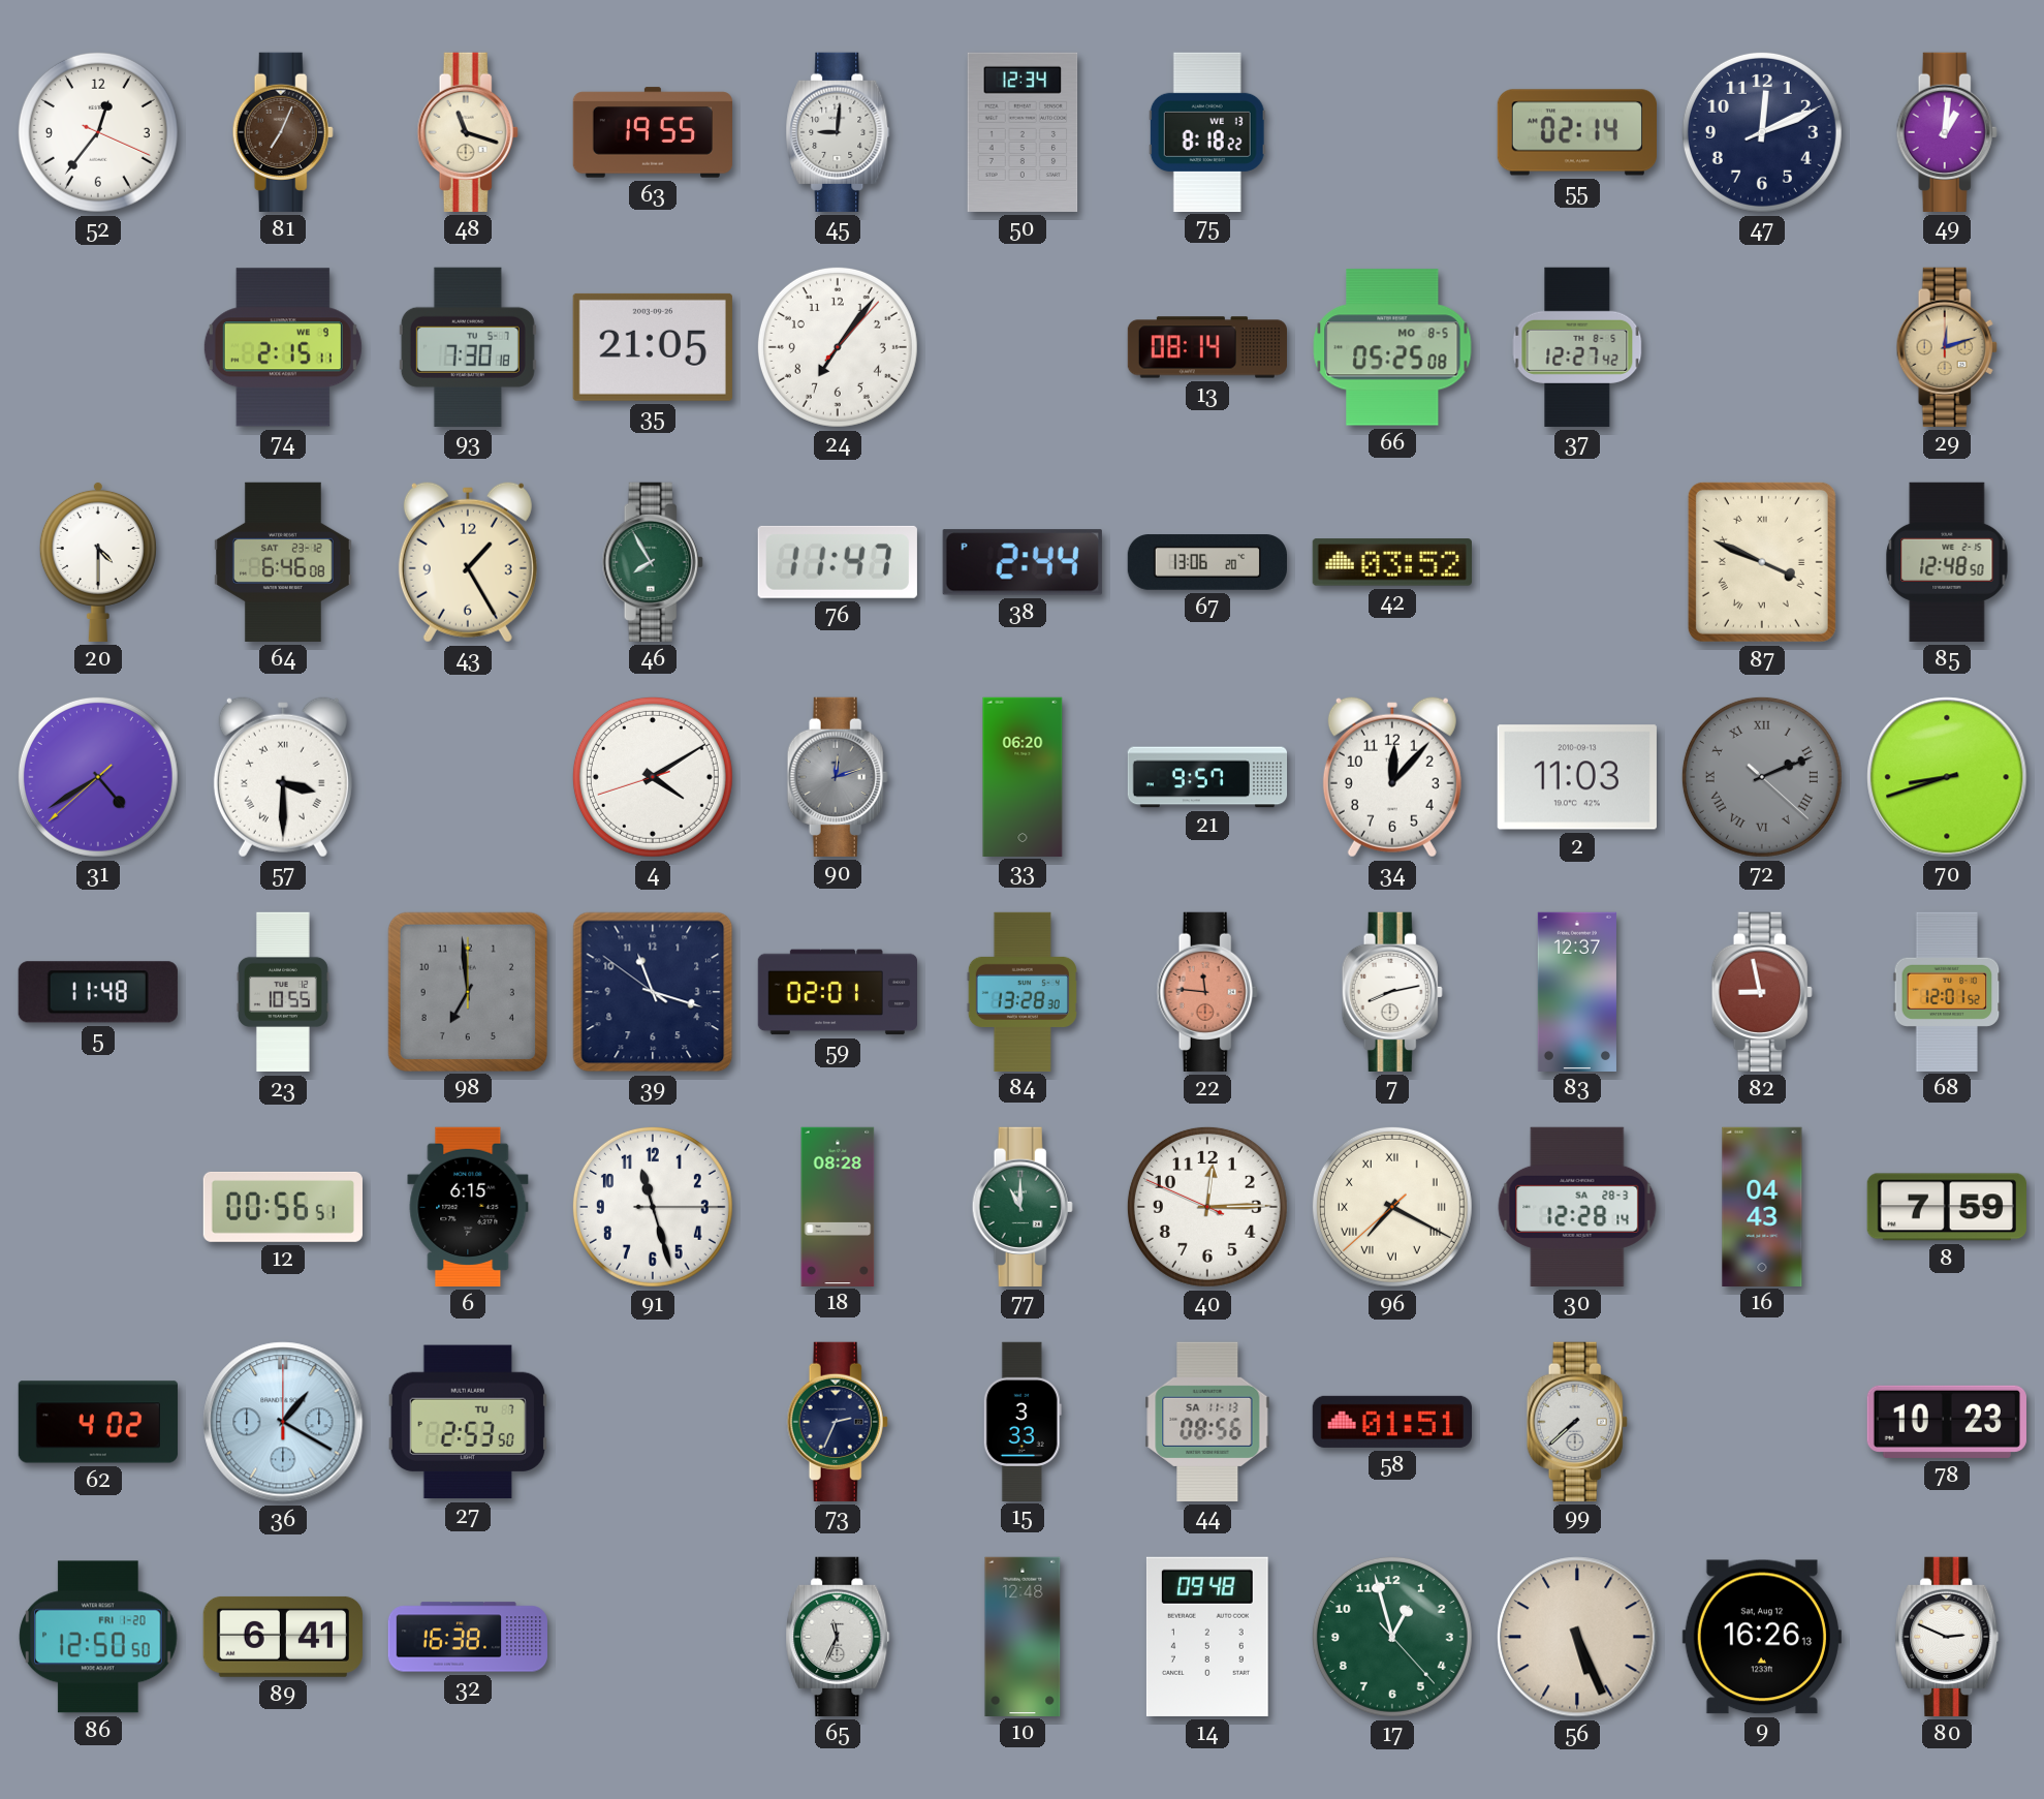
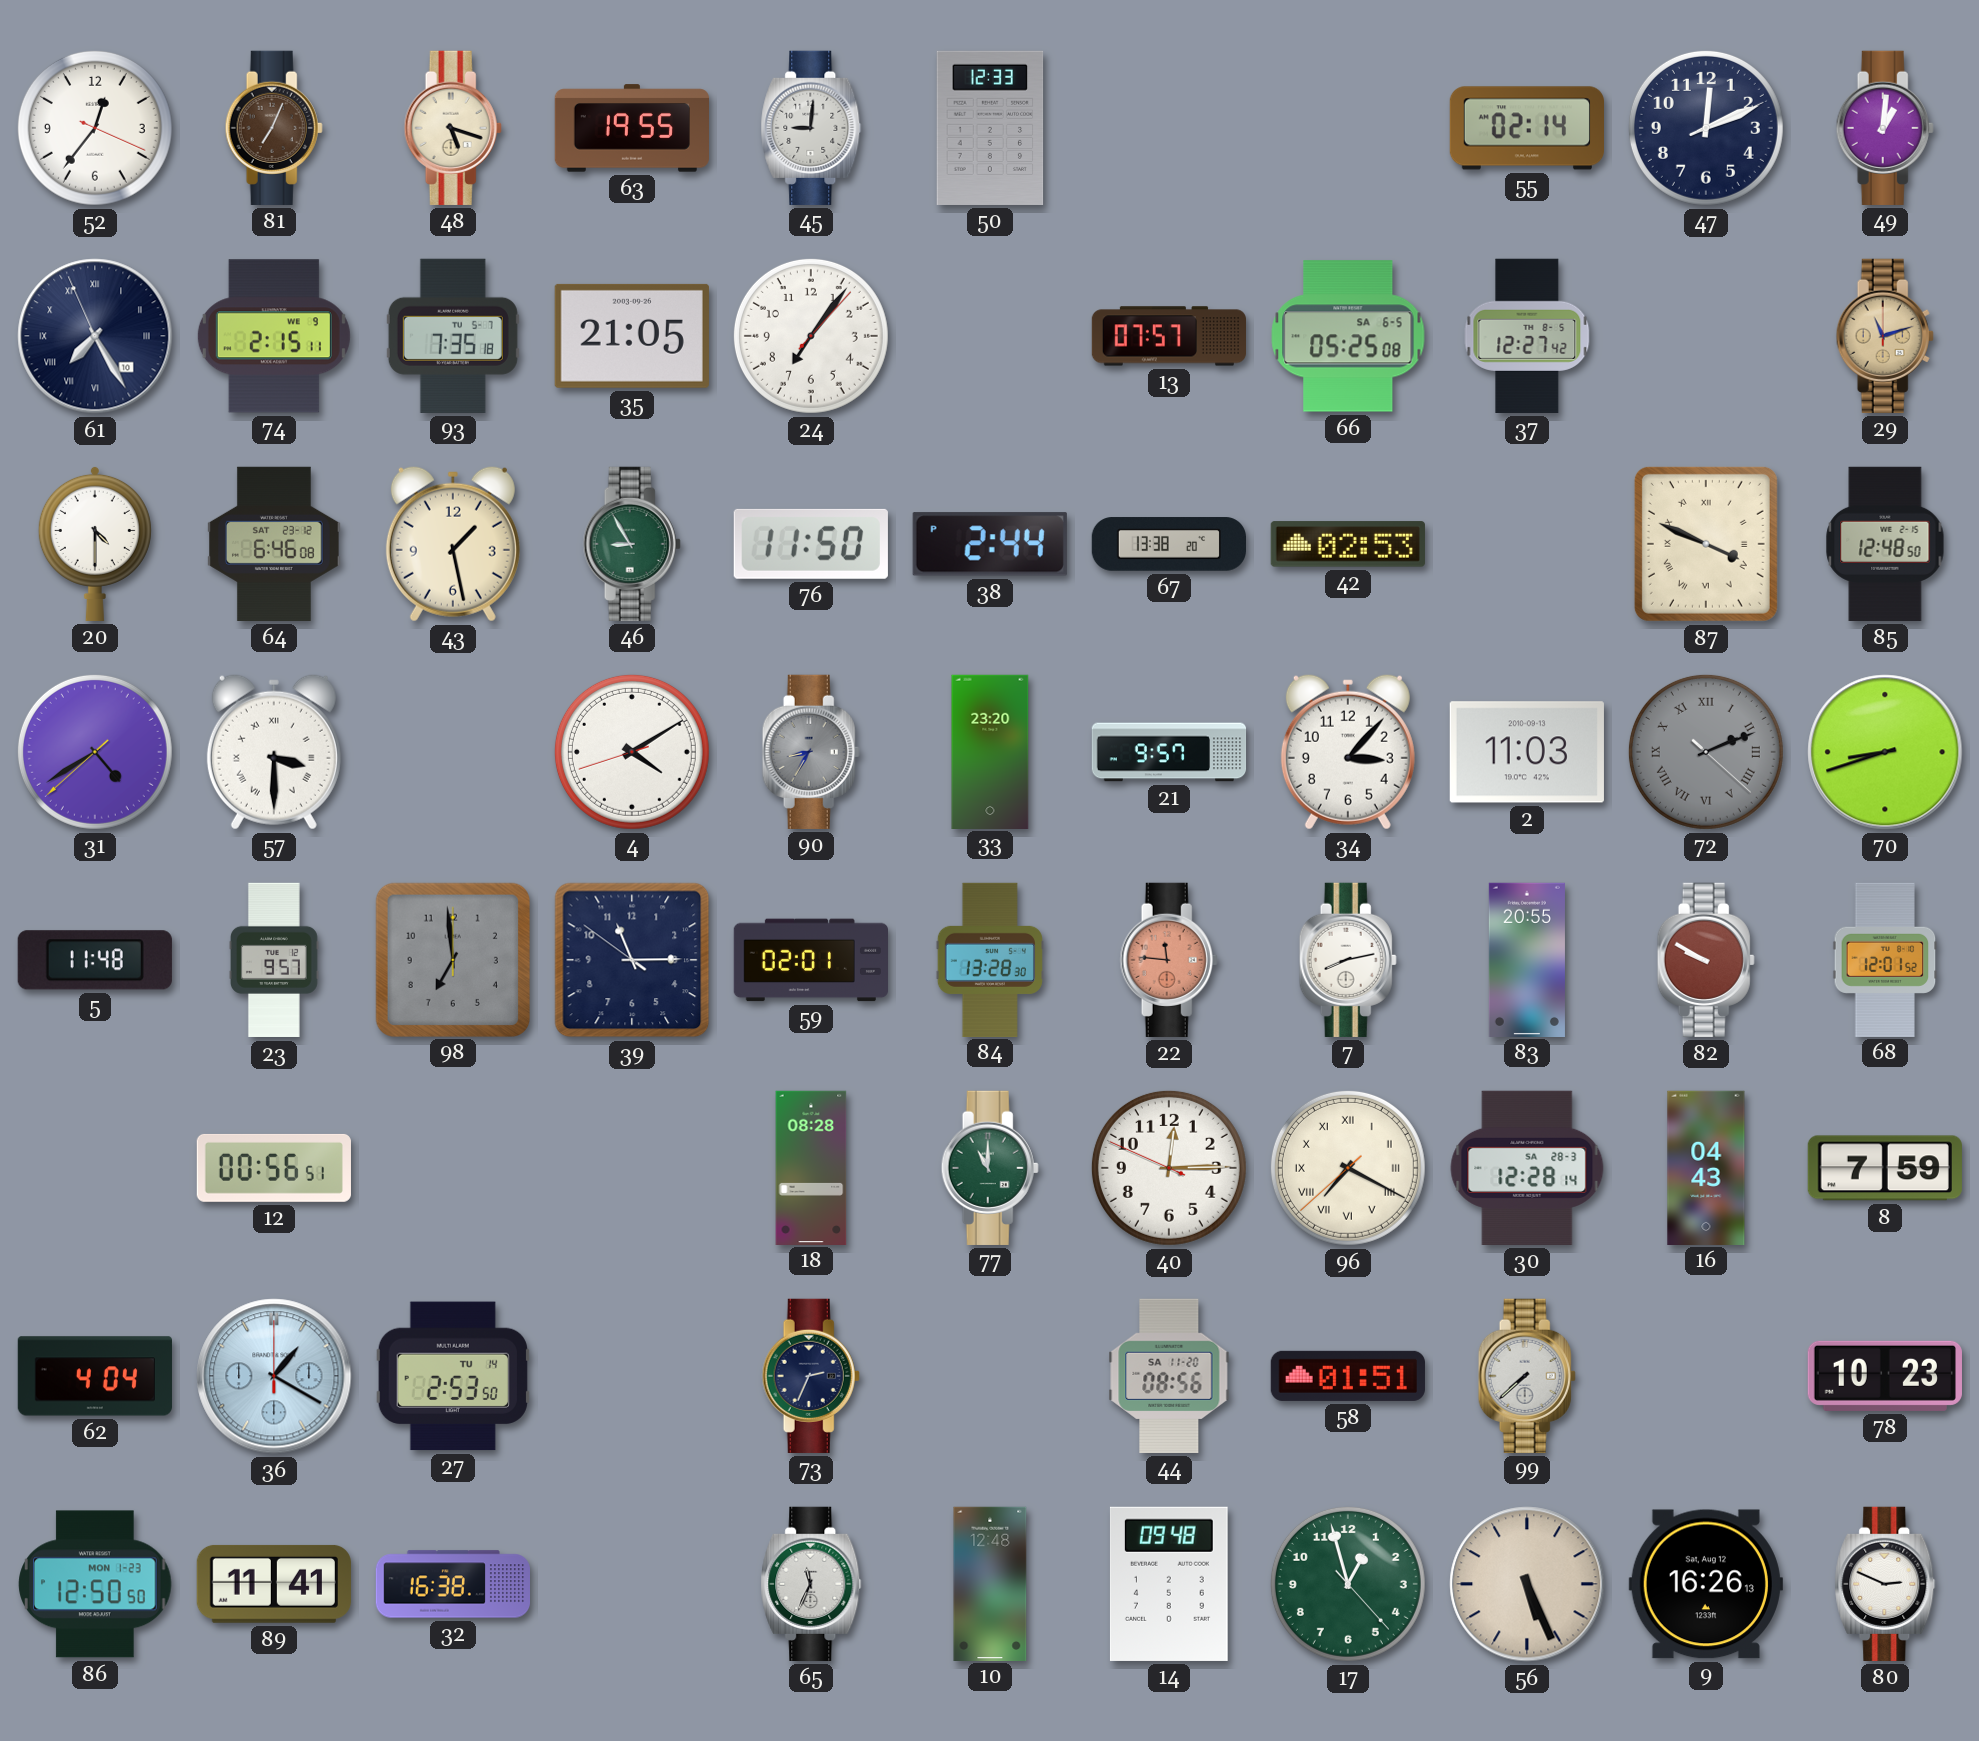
48: 11:18 -> 5:18 (453, 128)
50: 12:34 -> 12:33 (990, 128)
75: 8:18 -> none (1207, 131)
61: none -> 7:24 (95, 336)
93: 7:30 -> 7:35 (453, 336)
13: 08:14 -> 07:57 (1168, 336)
66 date: MO 8-5 -> SA 6-5 (1348, 336)
29: 12:12 -> 11:12 (1885, 336)
43: 1:25 -> 1:28 (453, 544)
46: 7:55 -> 8:55 (632, 544)
76: 11:47 -> 11:50 (811, 544)
67: 13:06 -> 13:38 (1168, 544)
42: 03:52 -> 02:53 (1348, 544)
90: 12:12 -> 8:35 (811, 752)
33: 06:20 -> 23:20 (990, 751)
34: 12:07 -> 3:07 (1348, 752)
23: 10:55 -> 9:57 (274, 960)
39: 11:17 -> 11:14 (632, 960)
83: 12:37 -> 20:55 (1527, 959)
82: 8:58 -> 9:50 (1706, 960)
6: 6:15 -> none (468, 1207)
91: 11:27 -> none (653, 1207)
62: 4:02 -> 4:04 (95, 1376)
27 date: TU 7 -> TU 14 (453, 1376)
15: 3:33 -> none (1023, 1421)
44 date: SA 11-13 -> SA 11-20 (1169, 1376)
86 date: FRI 1-20 -> MON 1-23 (95, 1584)
89: 6:41 -> 11:41 (274, 1584)
